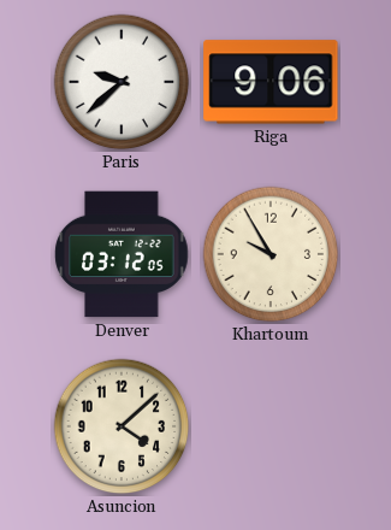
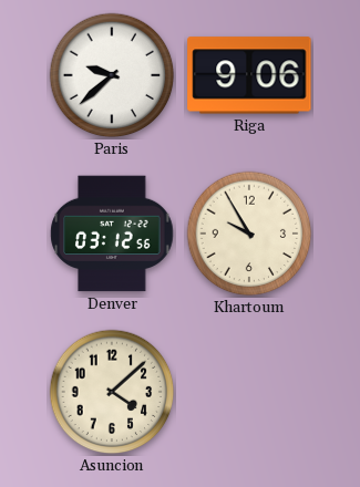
Denver: 03:12:05 -> 03:12:56 (112, 234)
